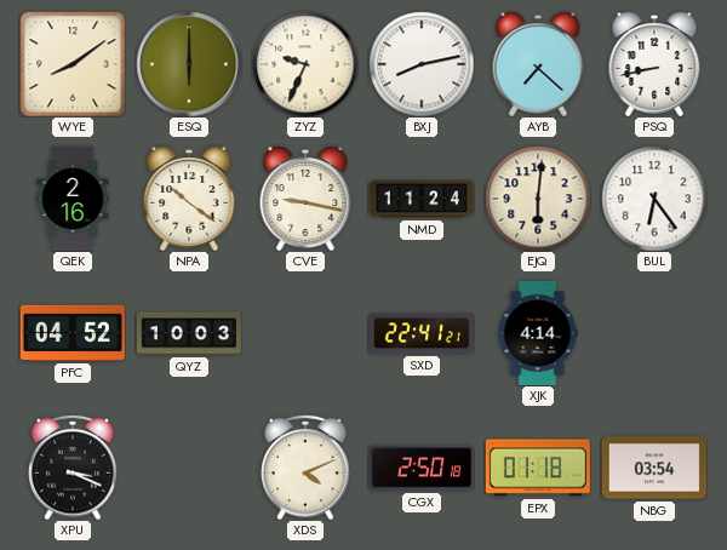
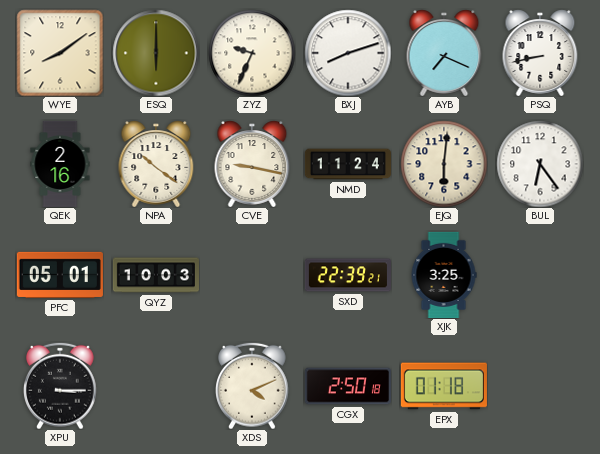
BXJ: 8:13 -> 8:12 (348, 53)
AYB: 7:22 -> 7:19 (444, 53)
PFC: 04:52 -> 05:01 (60, 275)
SXD: 22:41 -> 22:39 (348, 275)
XJK: 4:14 -> 3:25 (444, 275)
XPU: 3:19 -> 3:15 (61, 386)
NBG: 03:54 -> none (654, 468)
